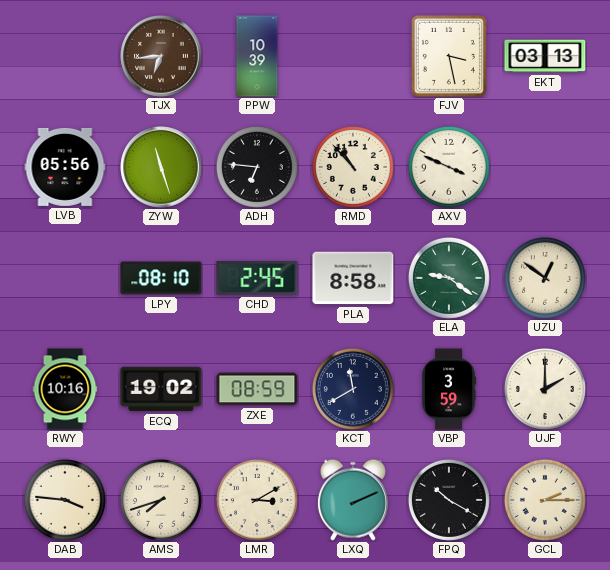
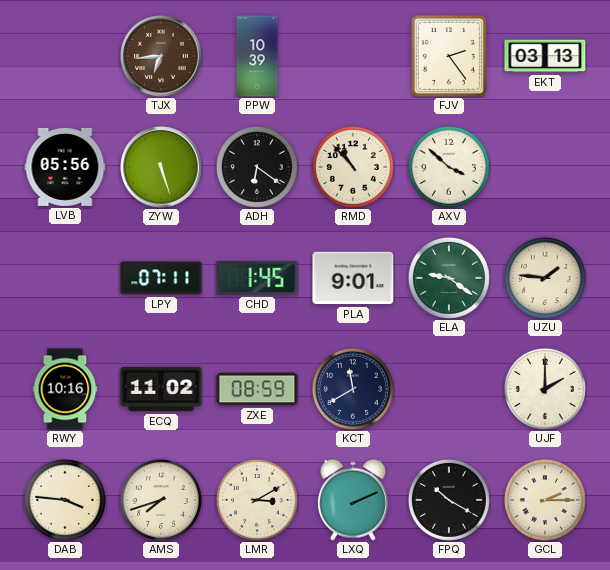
FJV: 3:28 -> 2:24 (449, 56)
ZYW: 11:27 -> 5:27 (161, 167)
ADH: 6:46 -> 6:21 (257, 167)
AXV: 3:49 -> 3:52 (449, 167)
LPY: 08:10 -> 07:11 (161, 278)
CHD: 2:45 -> 1:45 (257, 278)
PLA: 8:58 -> 9:01 (353, 278)
UZU: 12:51 -> 1:46 (545, 278)
ECQ: 19:02 -> 11:02 (161, 389)
VBP: 3:59 -> none (449, 389)
